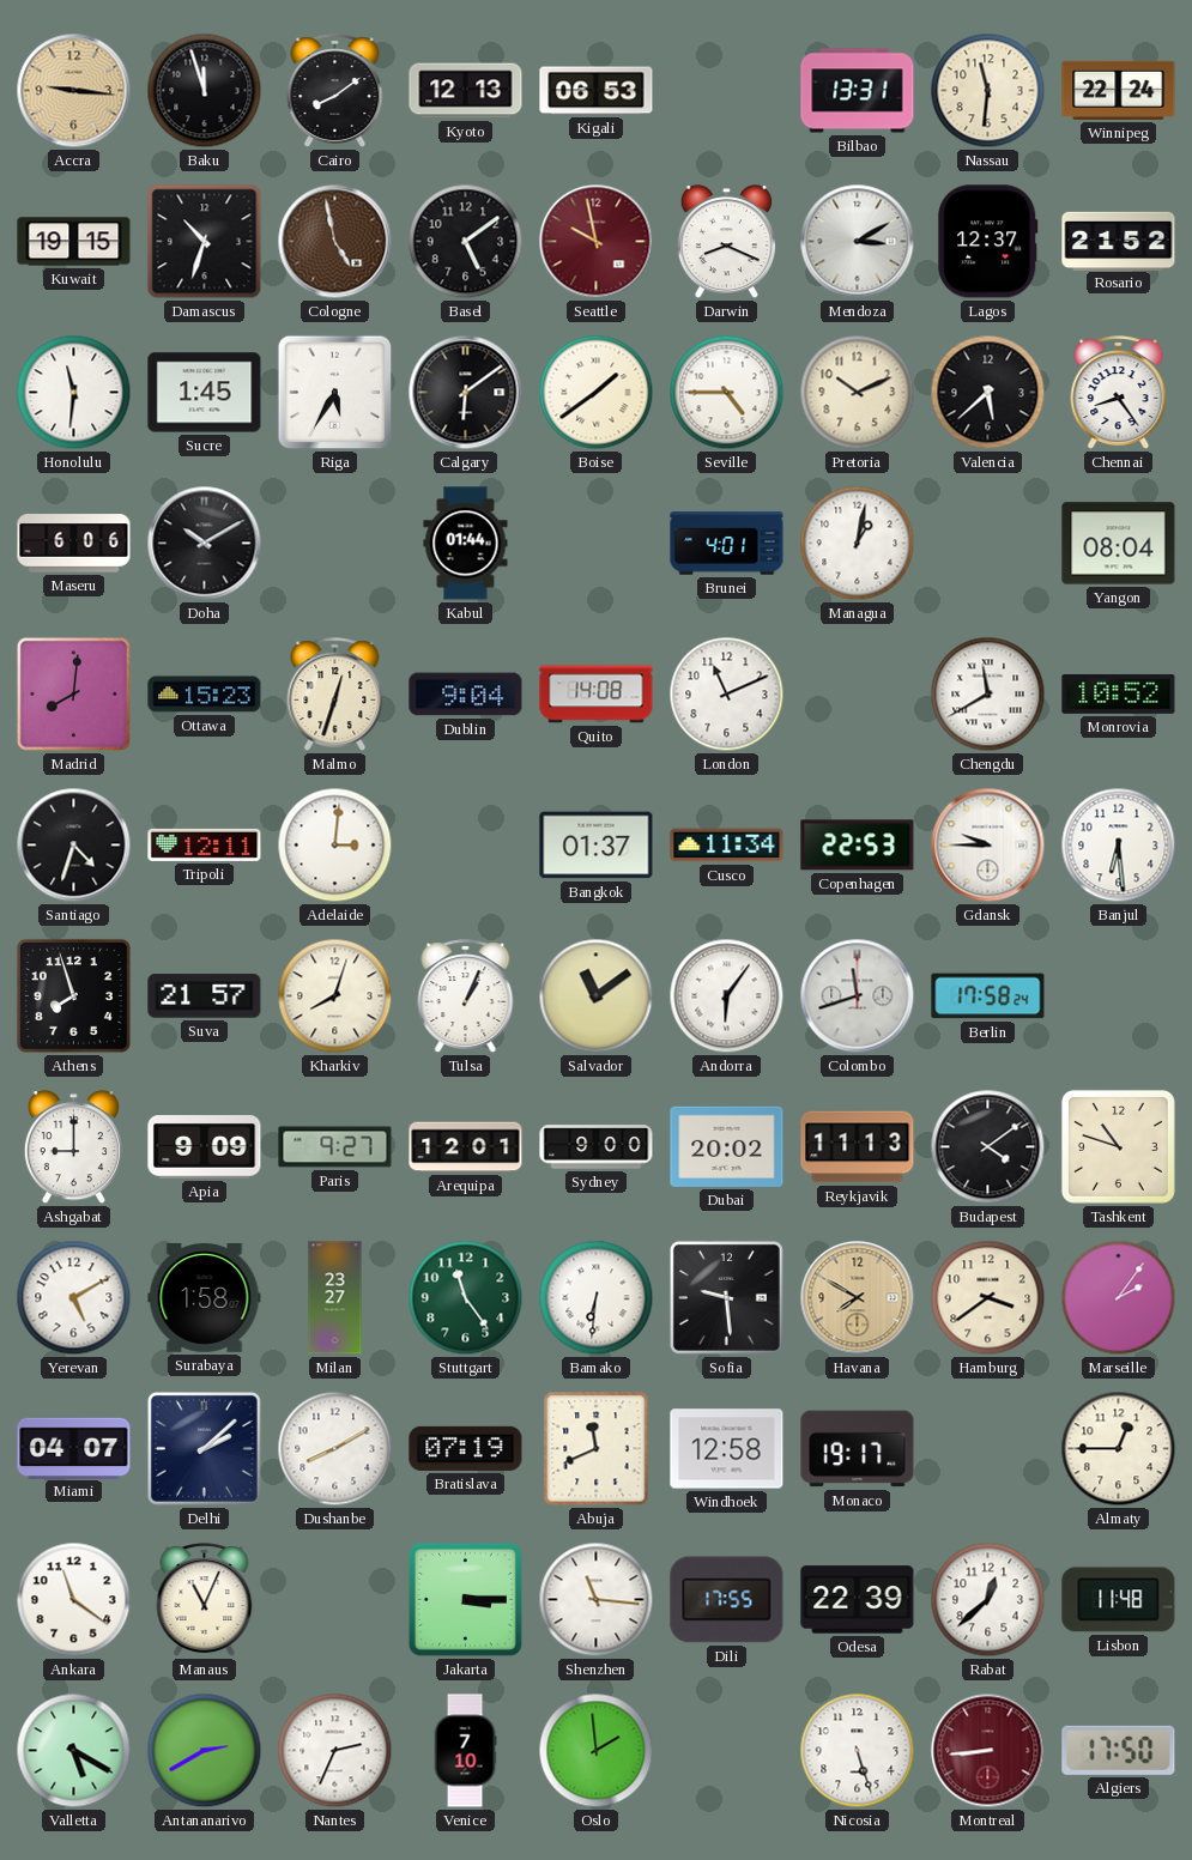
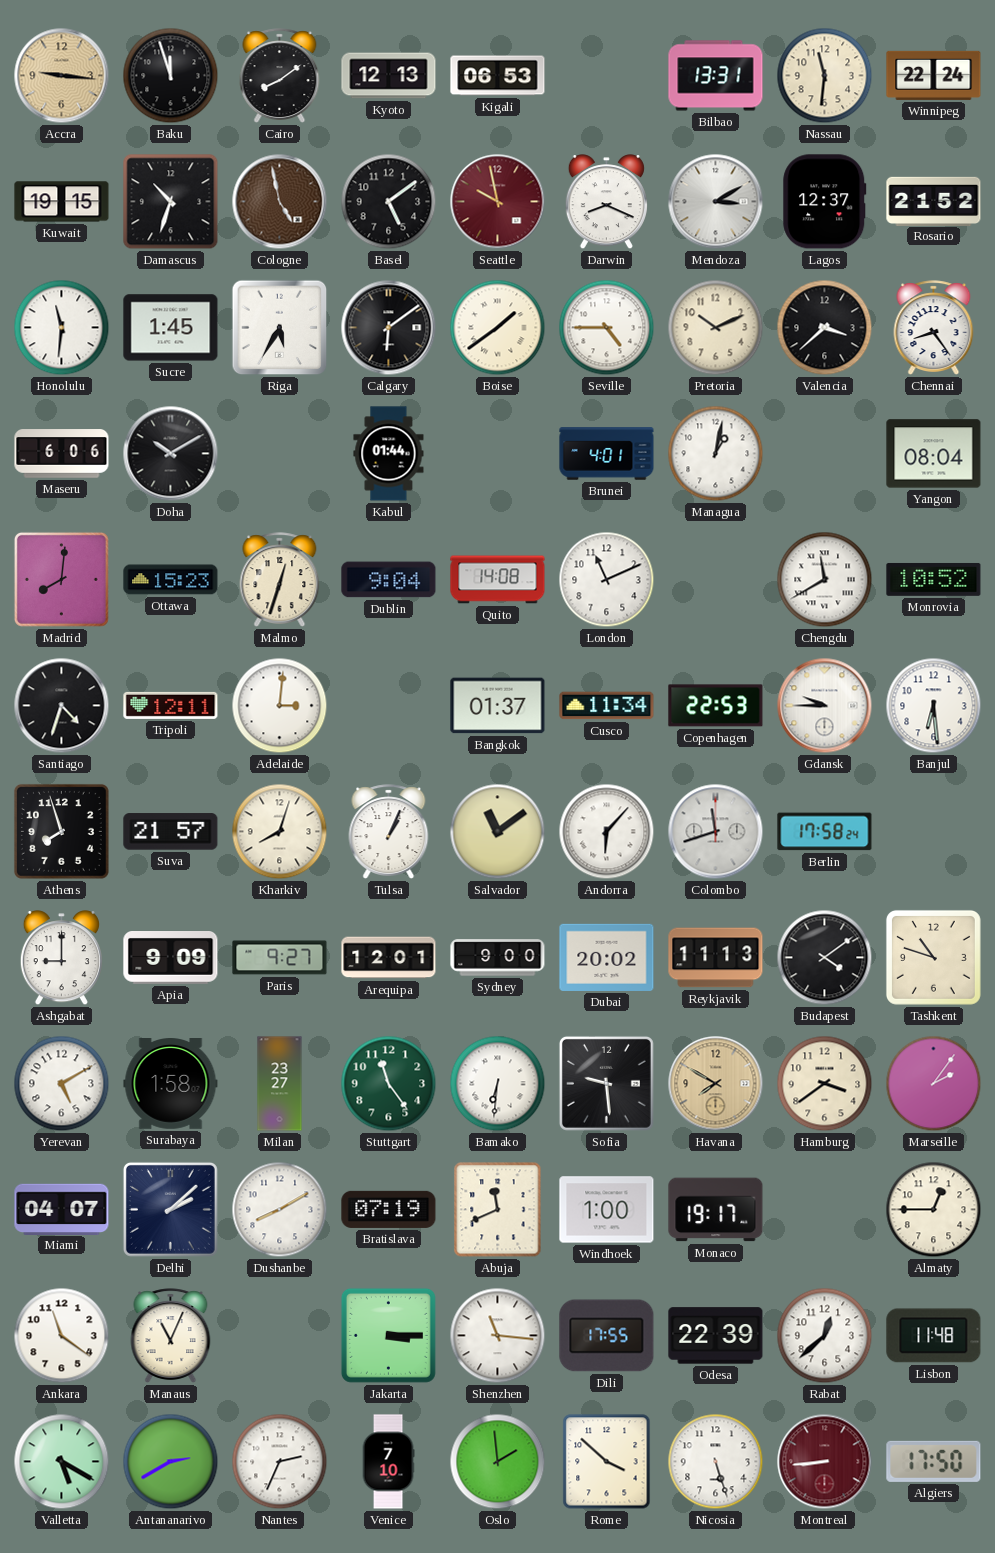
Valencia: 5:38 -> 3:38 (825, 328)
Andorra: 6:06 -> 6:07 (607, 832)
Windhoek: 12:58 -> 1:00 (607, 1210)
Rome: none -> 3:52 (607, 1462)
